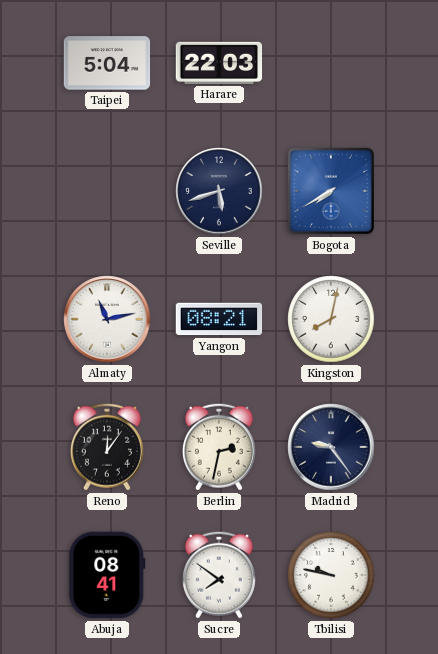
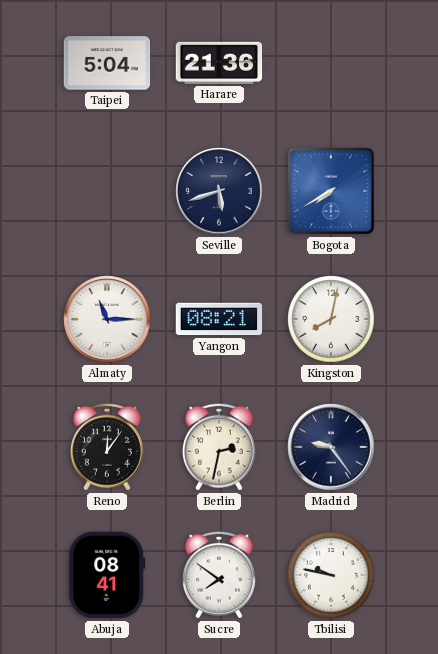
Harare: 22:03 -> 21:36 (219, 63)
Almaty: 11:13 -> 11:15 (107, 319)
